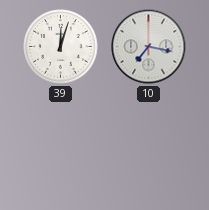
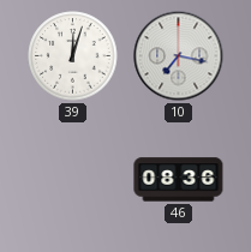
46: none -> 08:36 (179, 180)
